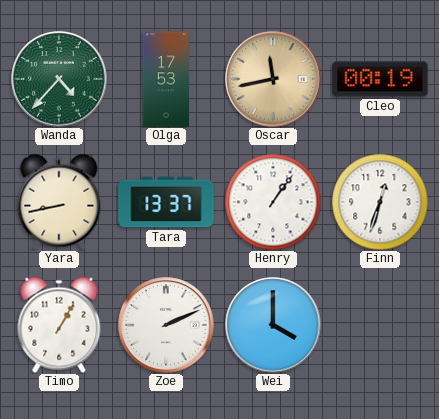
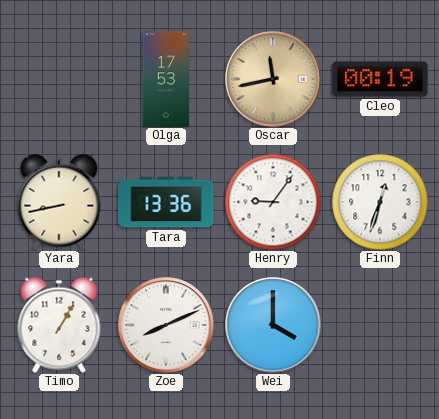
Wanda: 4:37 -> none (59, 79)
Tara: 13:37 -> 13:36 (166, 202)
Henry: 1:06 -> 9:06 (273, 202)
Zoe: 2:11 -> 8:11 (166, 325)
